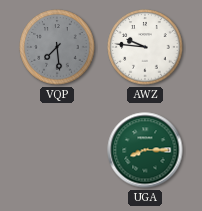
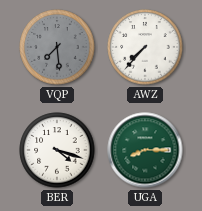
AWZ: 9:46 -> 7:37 (145, 47)
BER: none -> 4:18 (57, 150)
